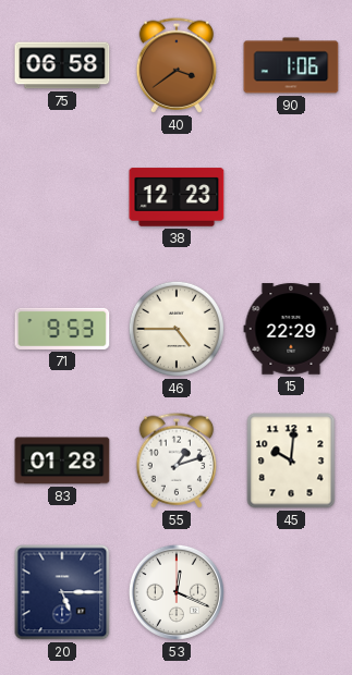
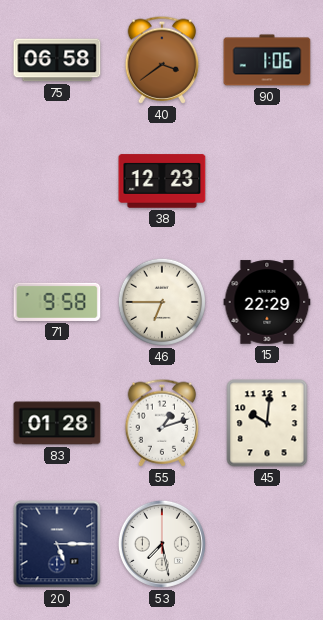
71: 9:53 -> 9:58 (57, 302)
46: 4:45 -> 6:45 (162, 302)
53: 12:19 -> 7:28 (162, 544)
